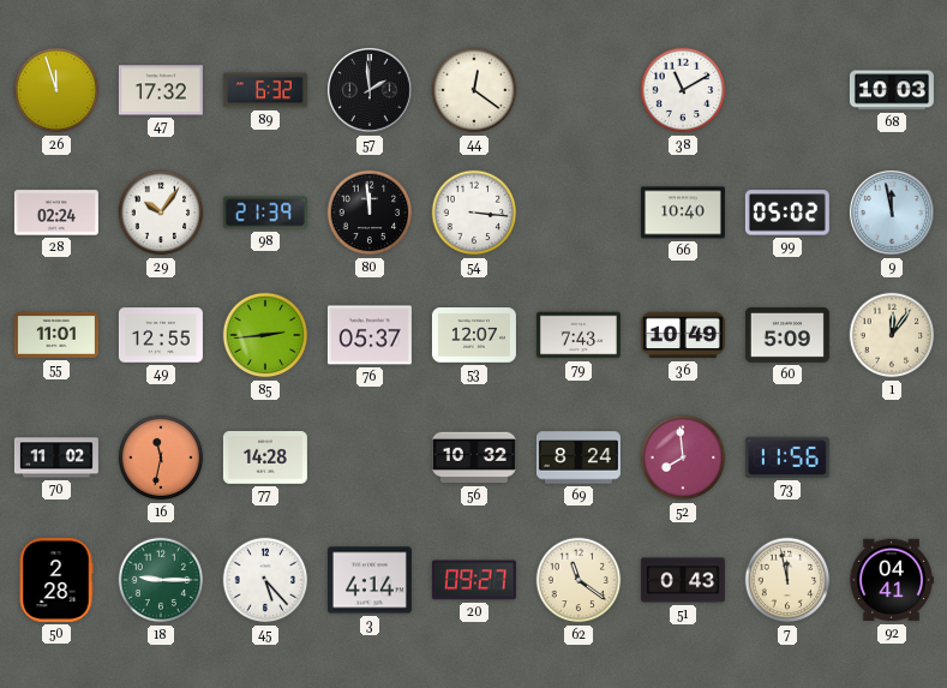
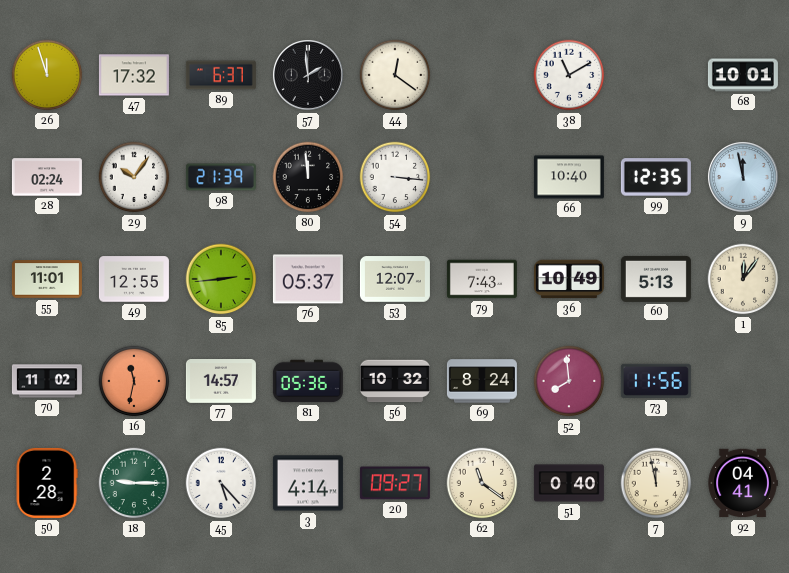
89: 6:32 -> 6:37 (221, 75)
68: 10:03 -> 10:01 (743, 75)
99: 05:02 -> 12:35 (656, 177)
60: 5:09 -> 5:13 (656, 279)
77: 14:28 -> 14:57 (221, 382)
81: none -> 05:36 (308, 381)
51: 0:43 -> 0:40 (569, 483)
